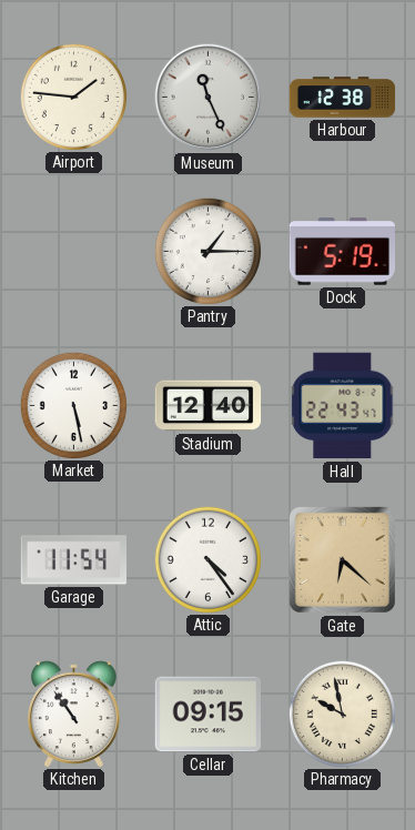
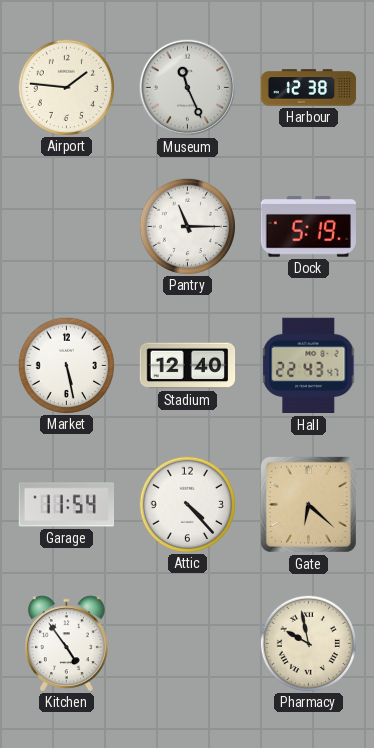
Pantry: 1:15 -> 11:15 (187, 226)
Attic: 4:24 -> 4:23 (187, 504)
Kitchen: 10:54 -> 4:54 (66, 643)
Cellar: 09:15 -> none (207, 715)
